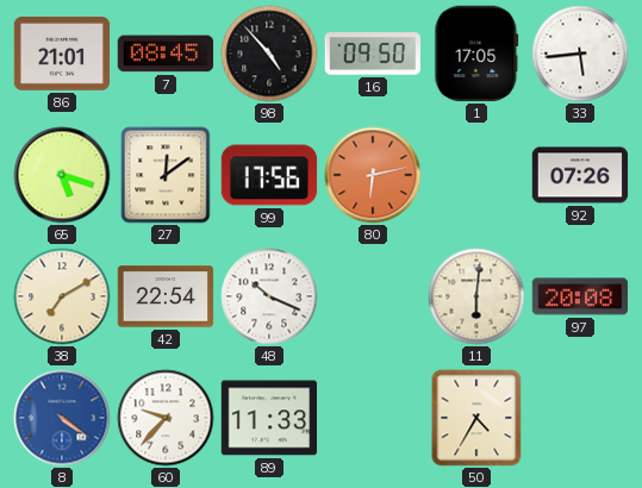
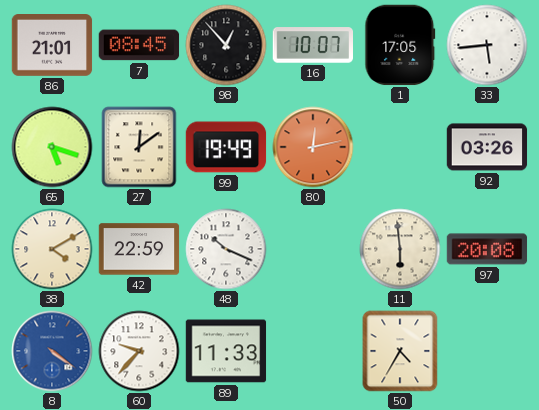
98: 4:53 -> 12:53 (226, 45)
16: 09:50 -> 10:07 (312, 45)
99: 17:56 -> 19:49 (226, 147)
80: 6:13 -> 12:13 (313, 147)
92: 07:26 -> 03:26 (487, 147)
38: 7:10 -> 4:10 (52, 249)
42: 22:54 -> 22:59 (139, 249)
11: 6:01 -> 5:59 (400, 249)
